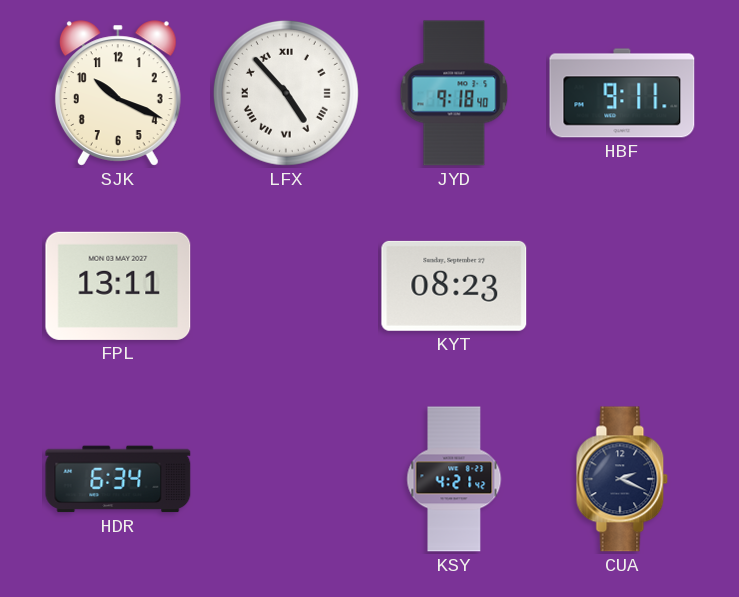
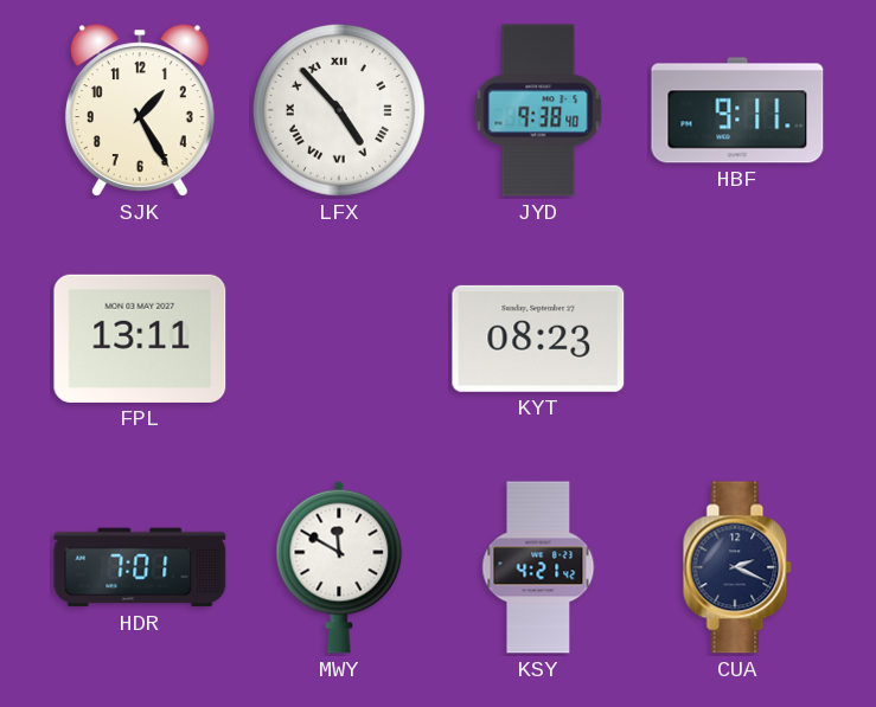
SJK: 10:19 -> 1:25 (140, 110)
JYD: 9:18 -> 9:38 (538, 110)
HDR: 6:34 -> 7:01 (140, 567)
MWY: none -> 11:50 (339, 567)
